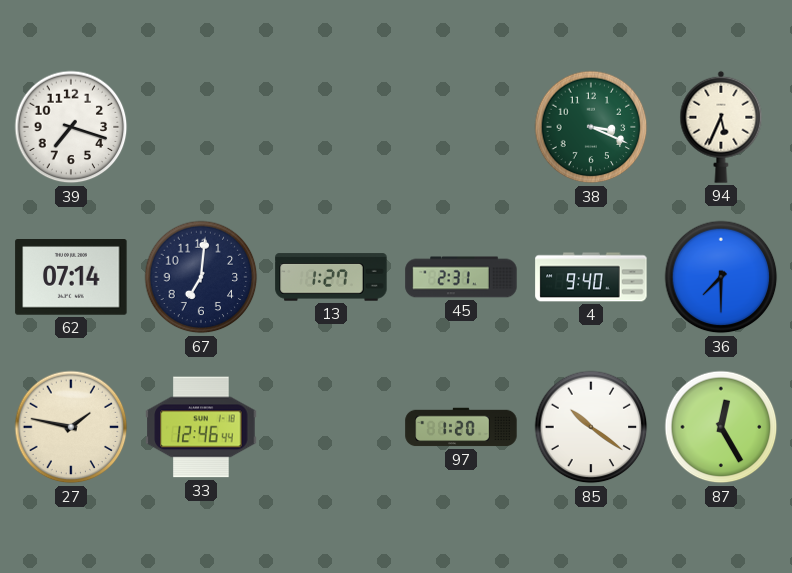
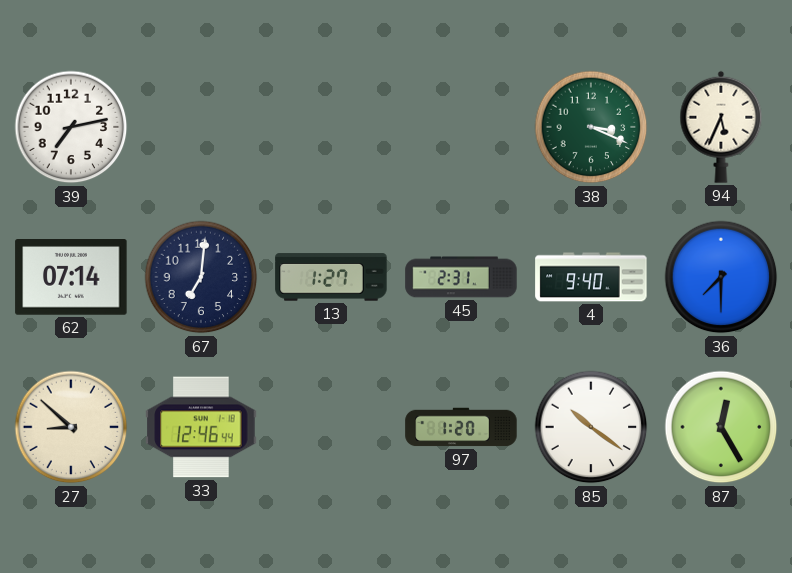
39: 7:18 -> 7:13 (71, 127)
27: 1:47 -> 8:52 (71, 427)
